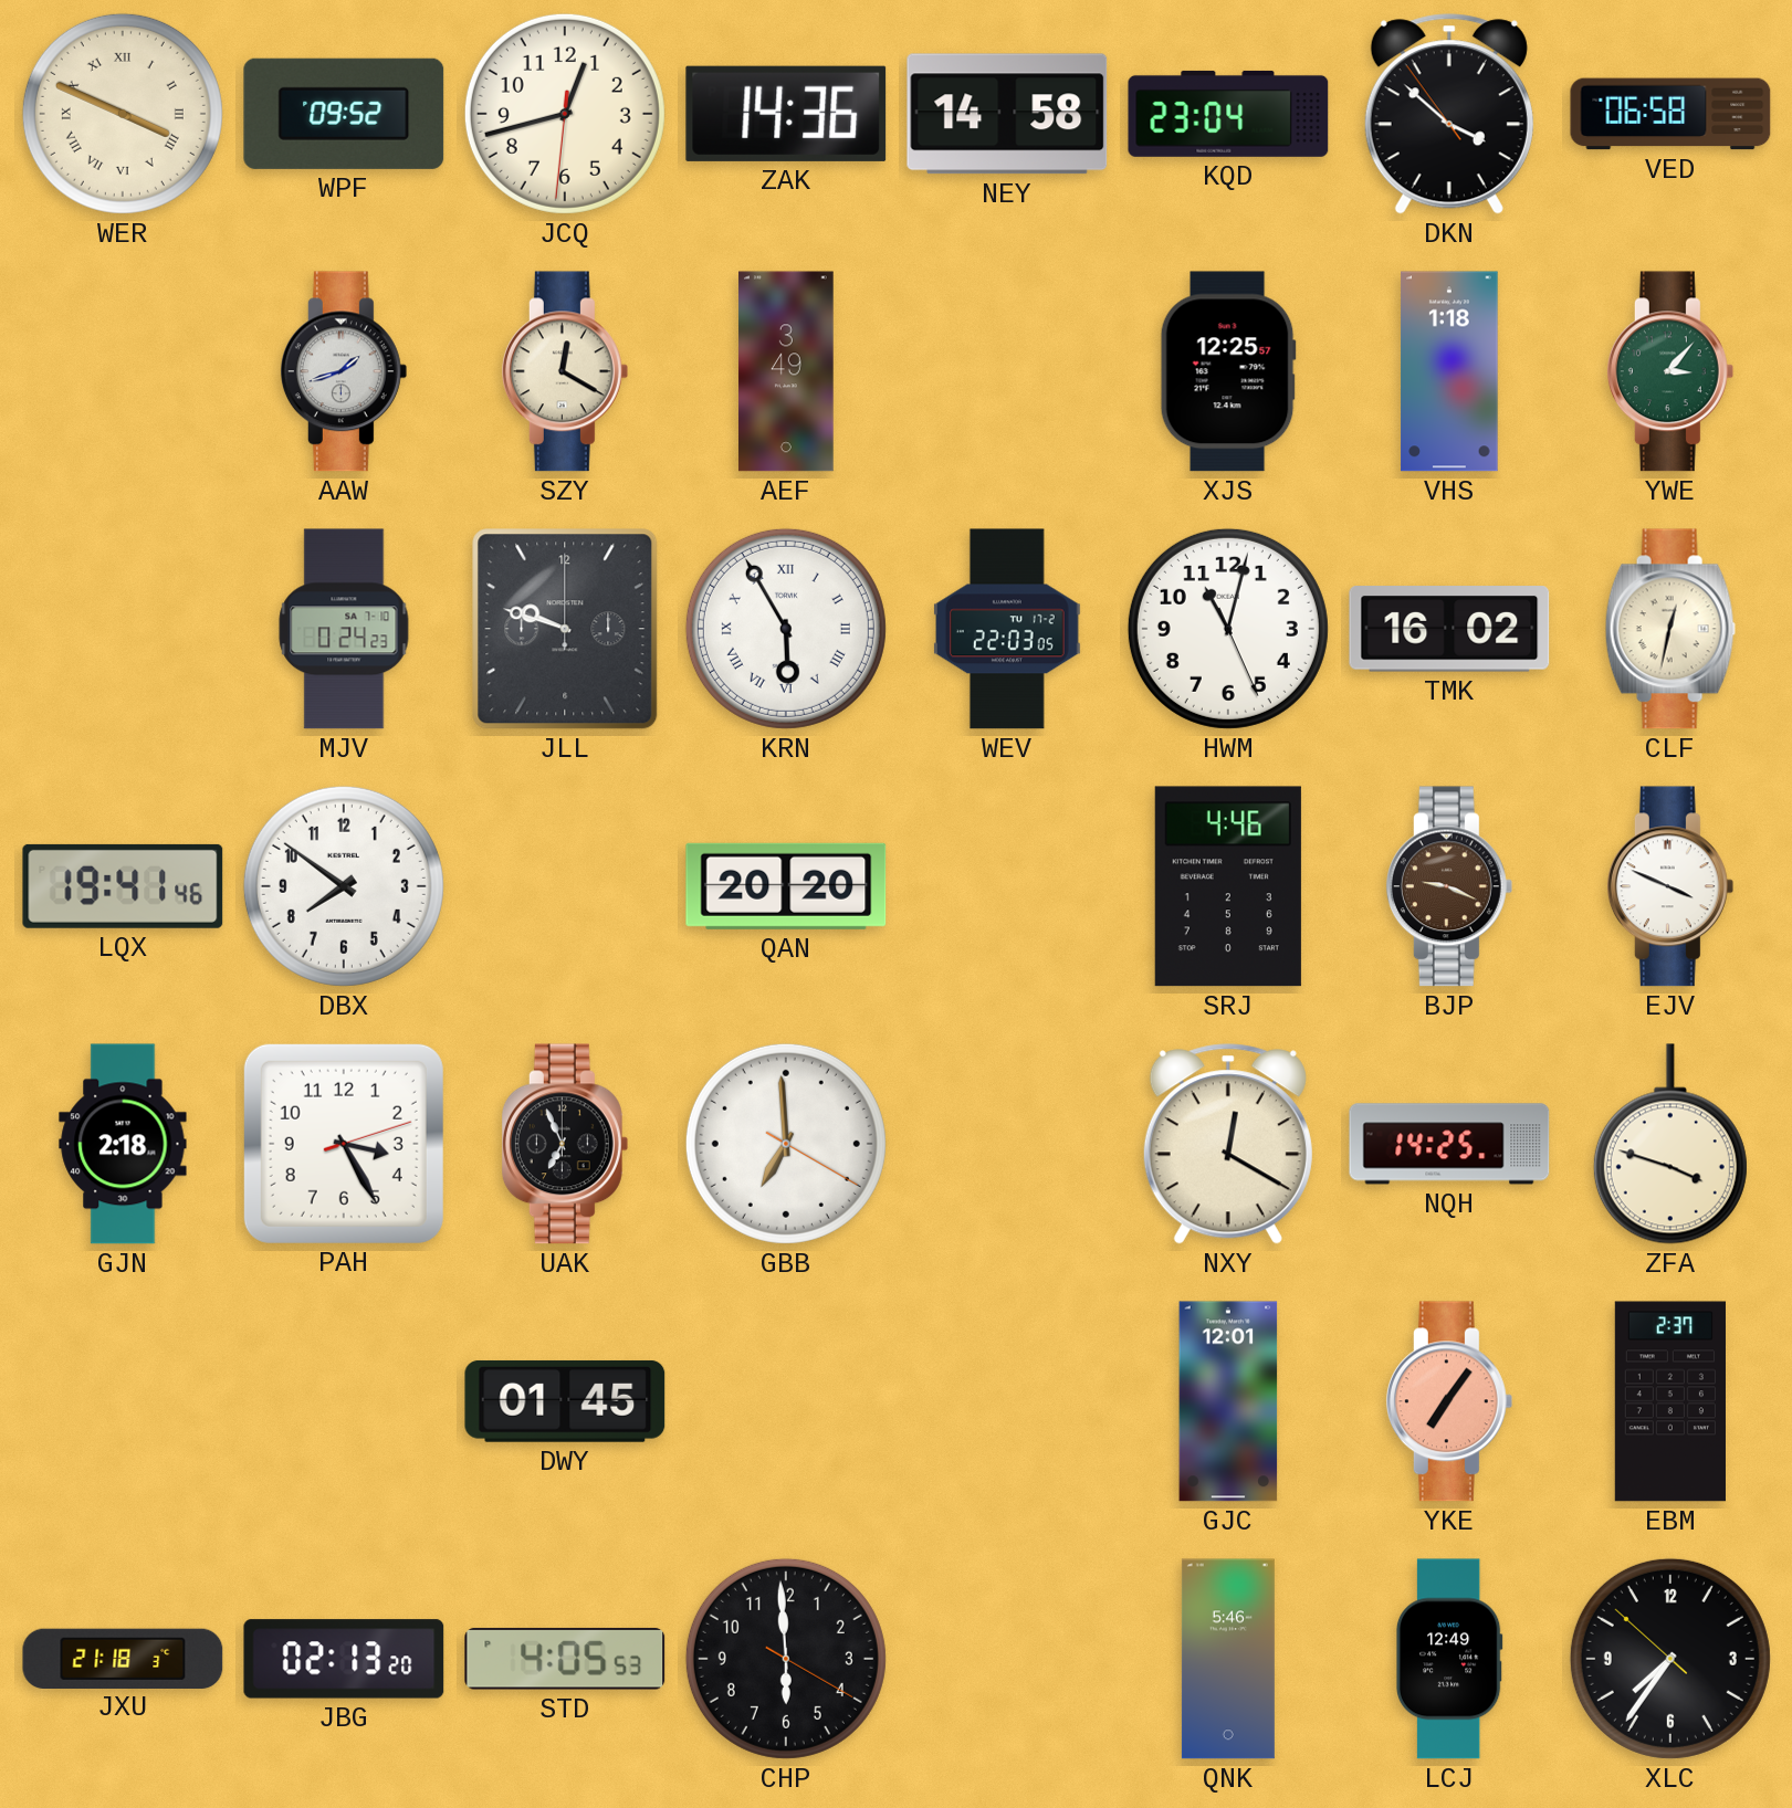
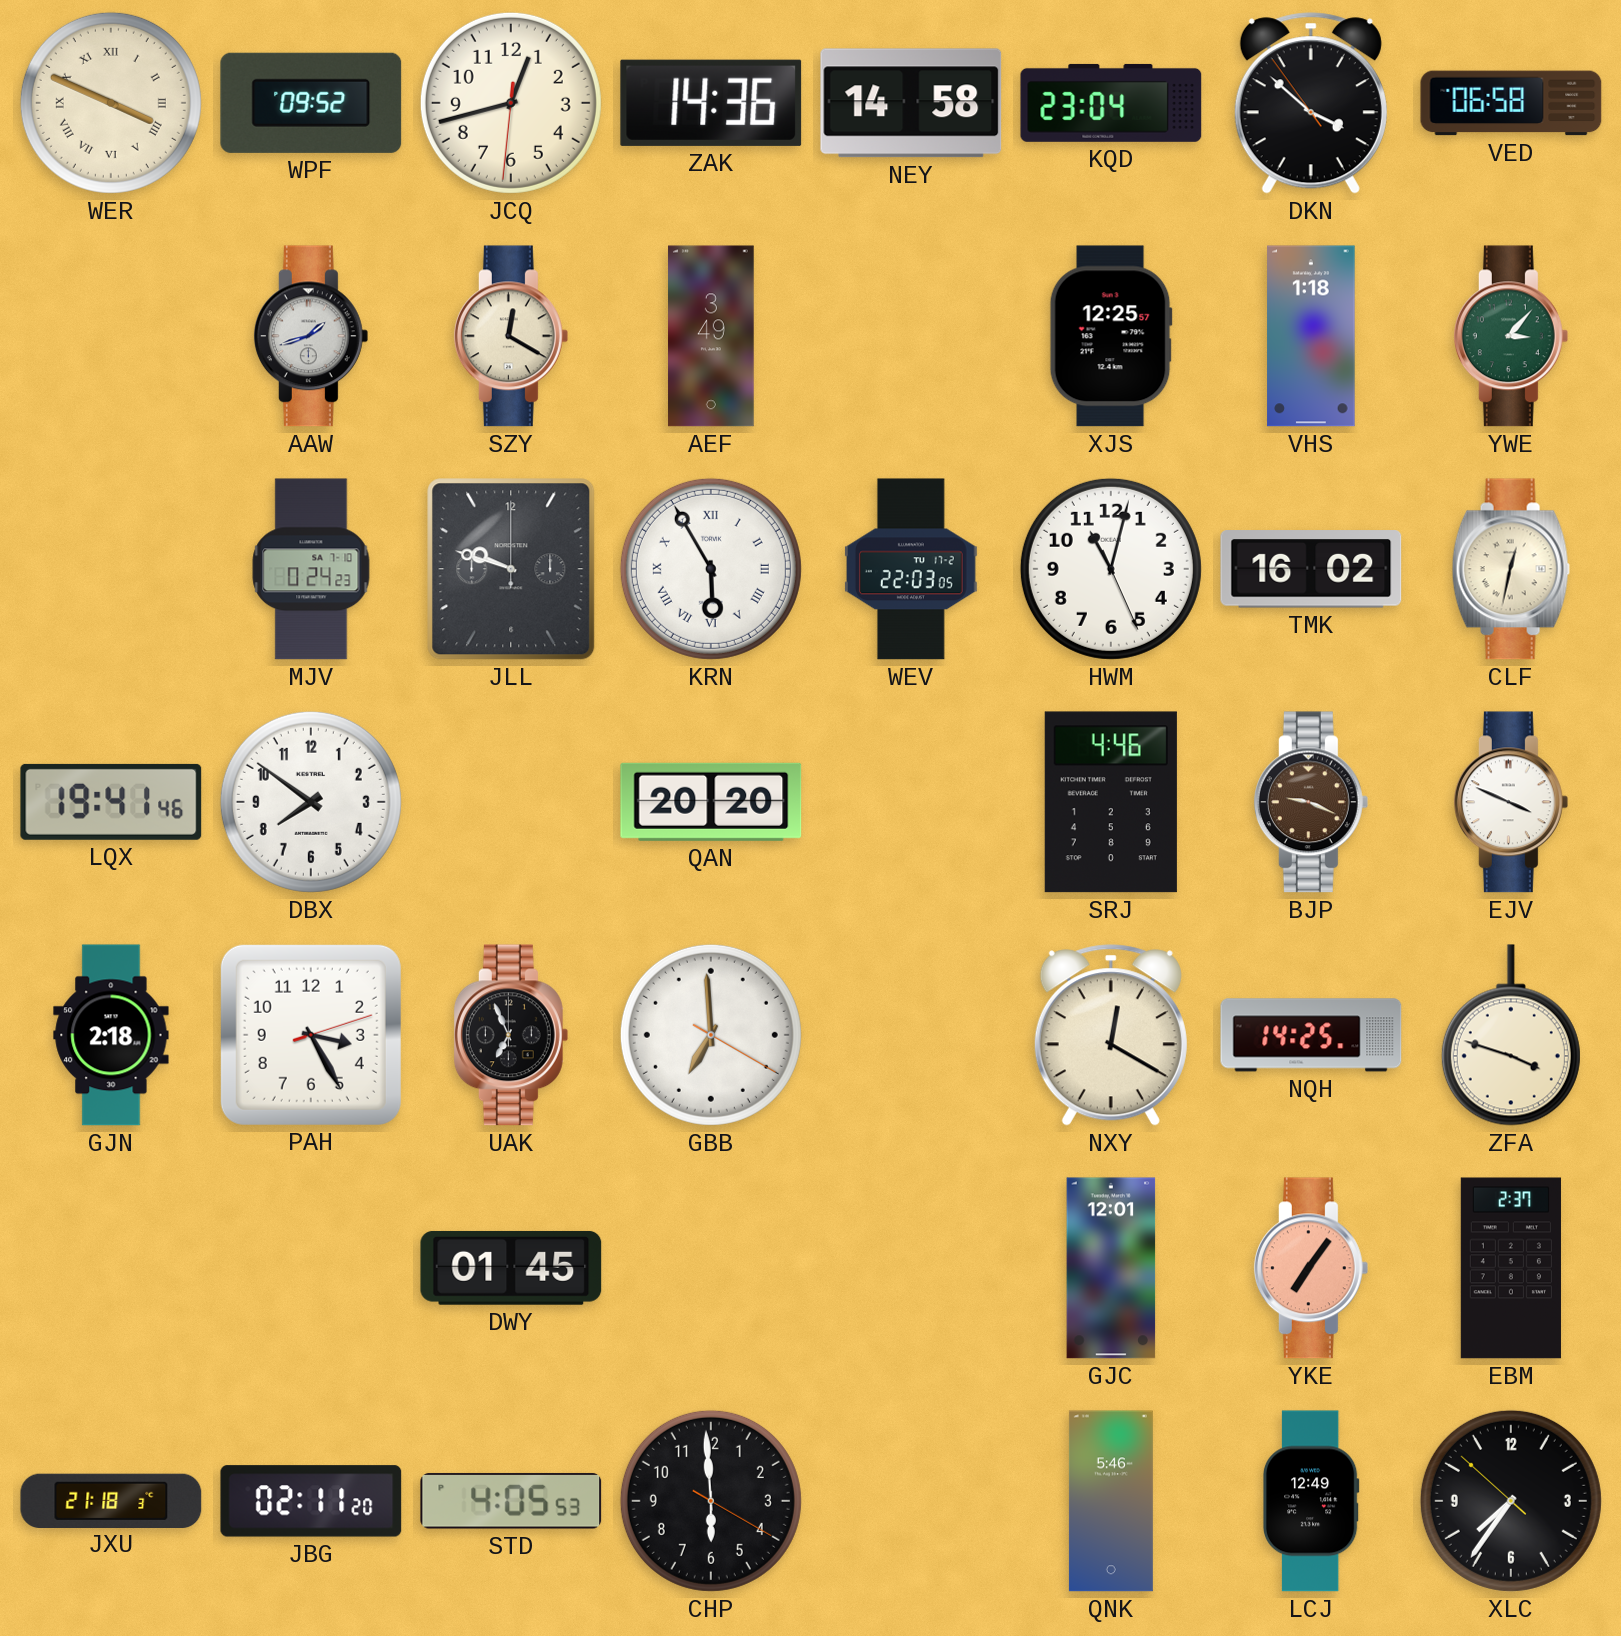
JBG: 02:13 -> 02:11 (311, 1501)
